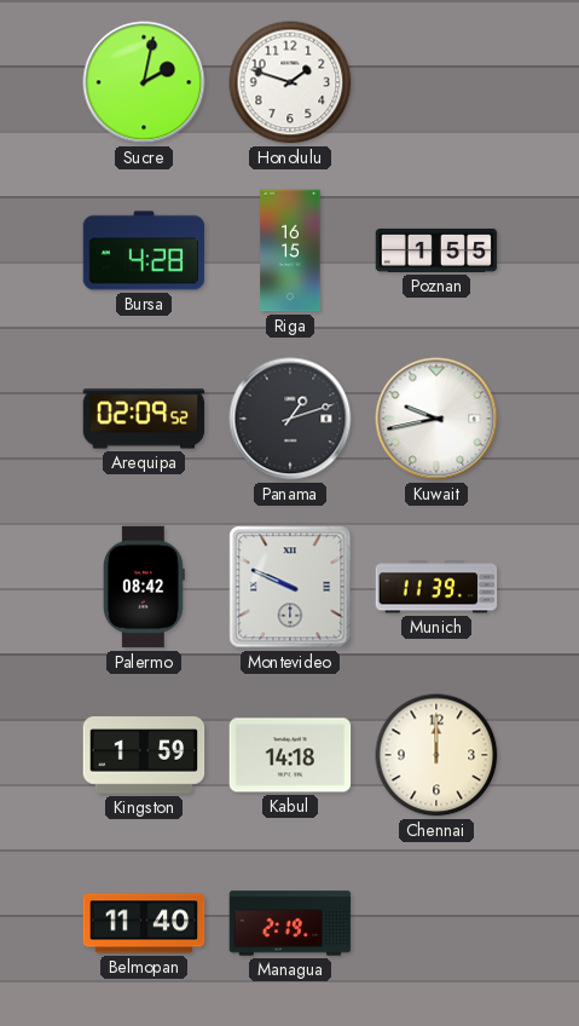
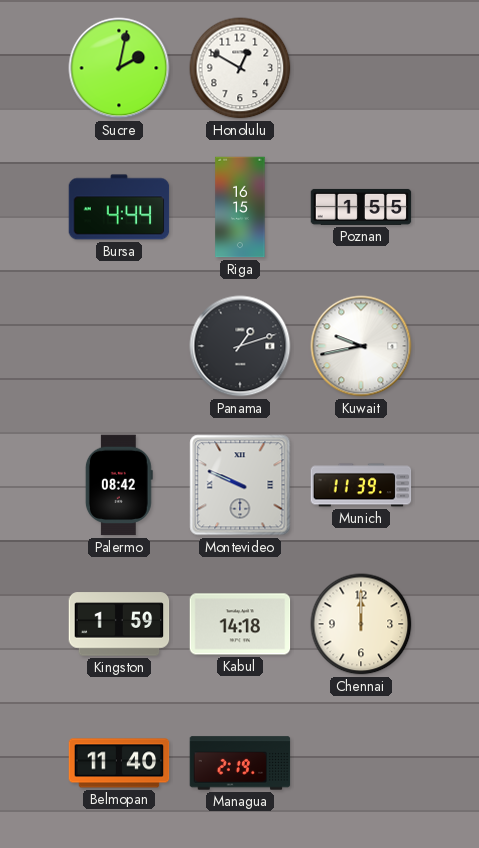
Honolulu: 1:48 -> 12:50 (240, 68)
Bursa: 4:28 -> 4:44 (119, 207)
Arequipa: 02:09 -> none (144, 419)
